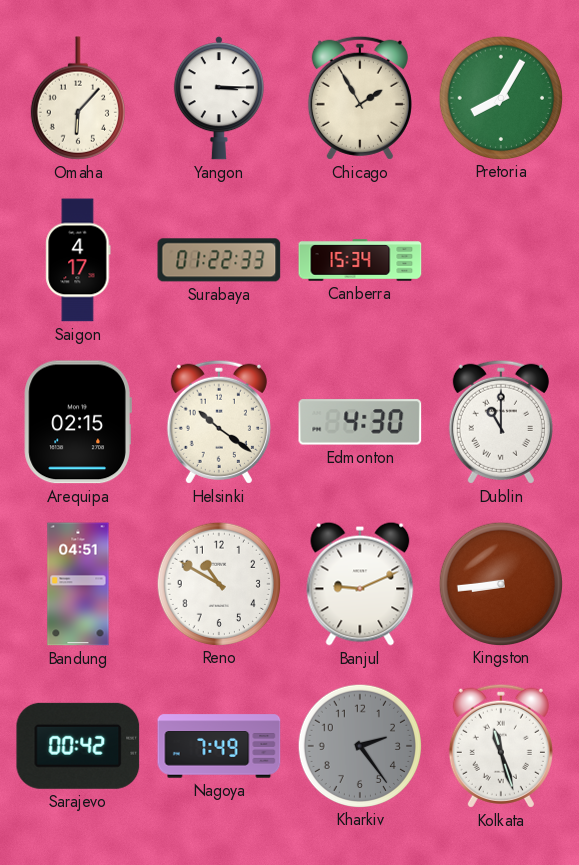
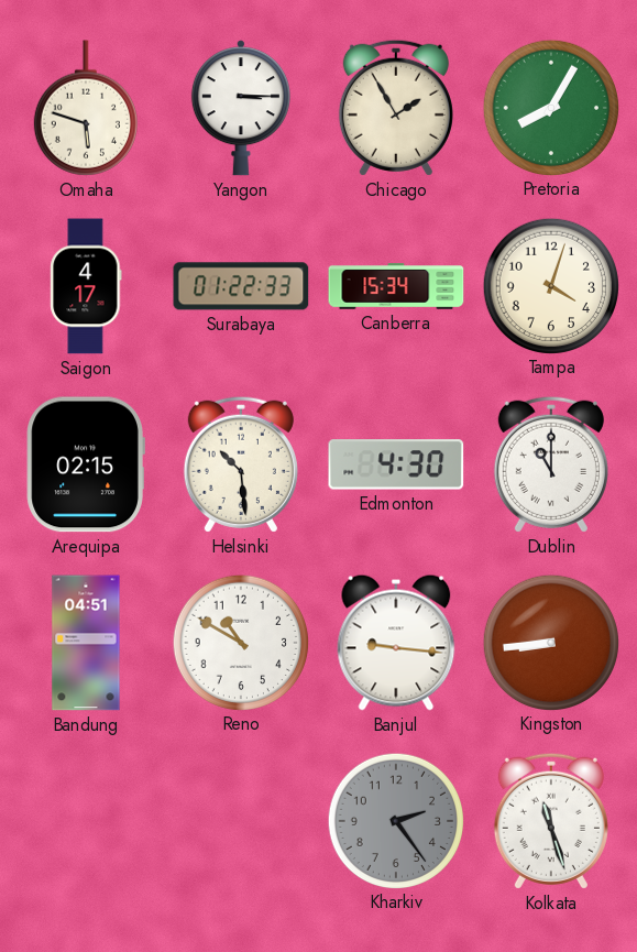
Omaha: 6:07 -> 5:48 (86, 108)
Tampa: none -> 4:03 (550, 285)
Helsinki: 10:21 -> 10:29 (241, 464)
Banjul: 9:11 -> 9:16 (396, 643)
Sarajevo: 00:42 -> none (78, 746)
Nagoya: 7:49 -> none (219, 746)
